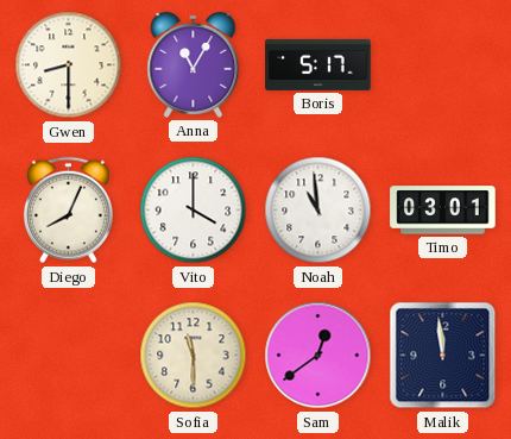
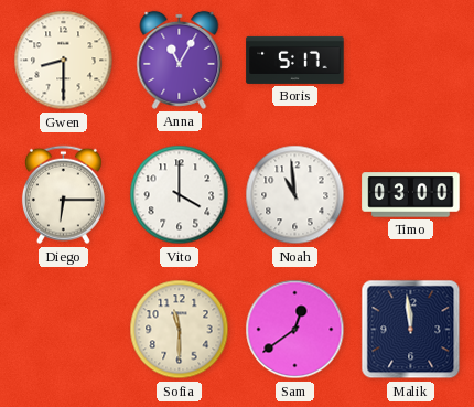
Diego: 8:04 -> 6:15 (63, 195)
Timo: 03:01 -> 03:00 (411, 195)
